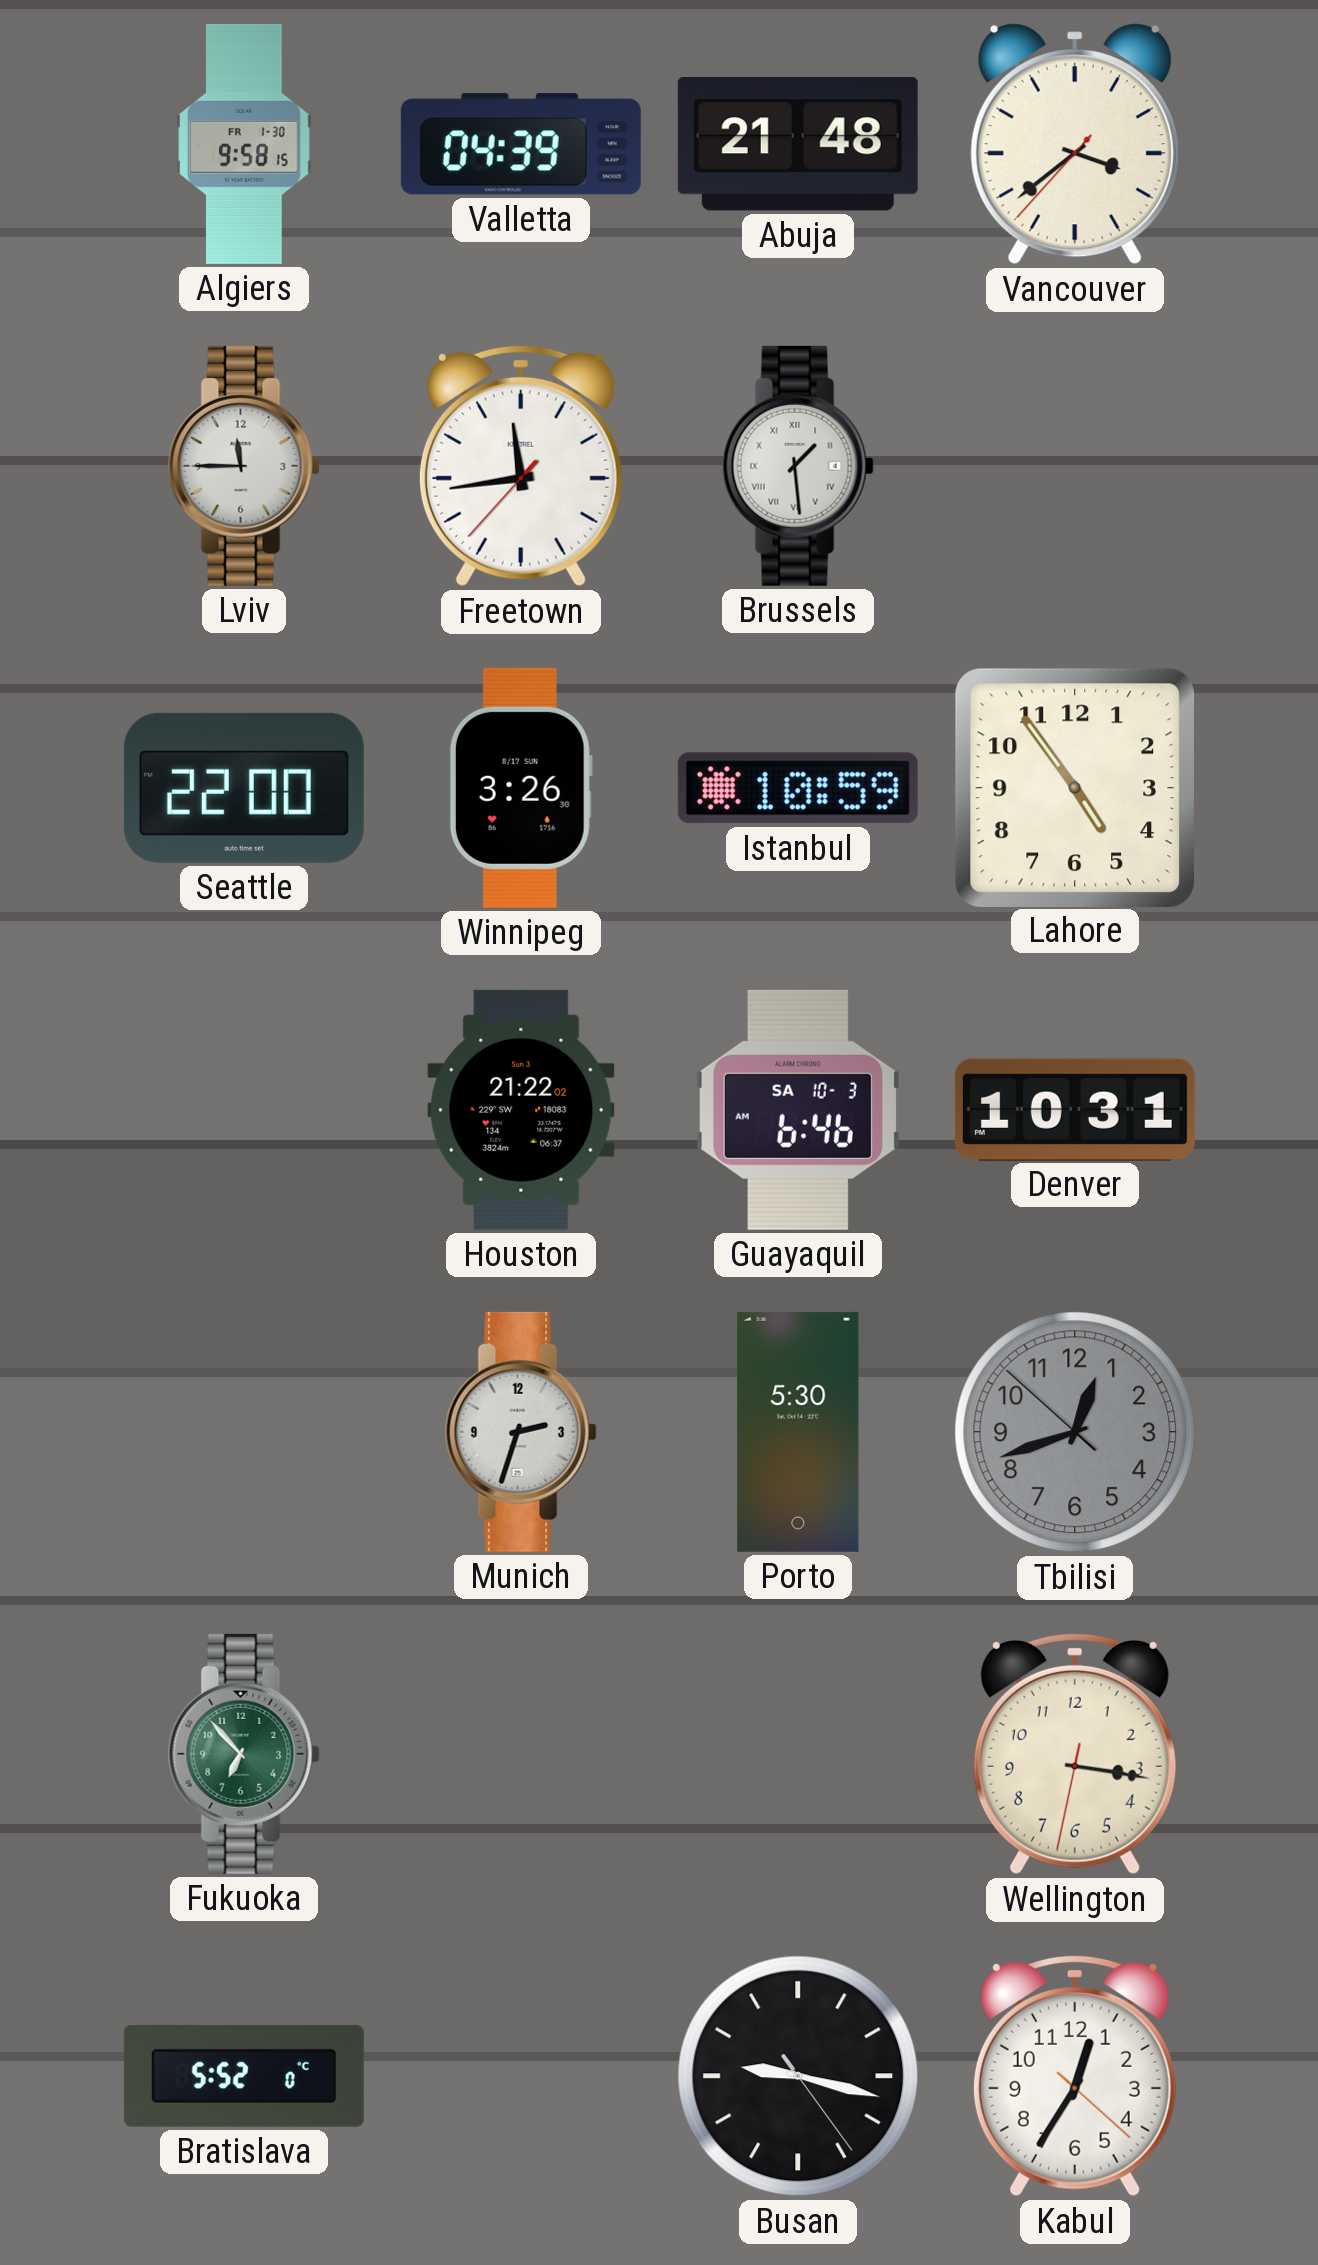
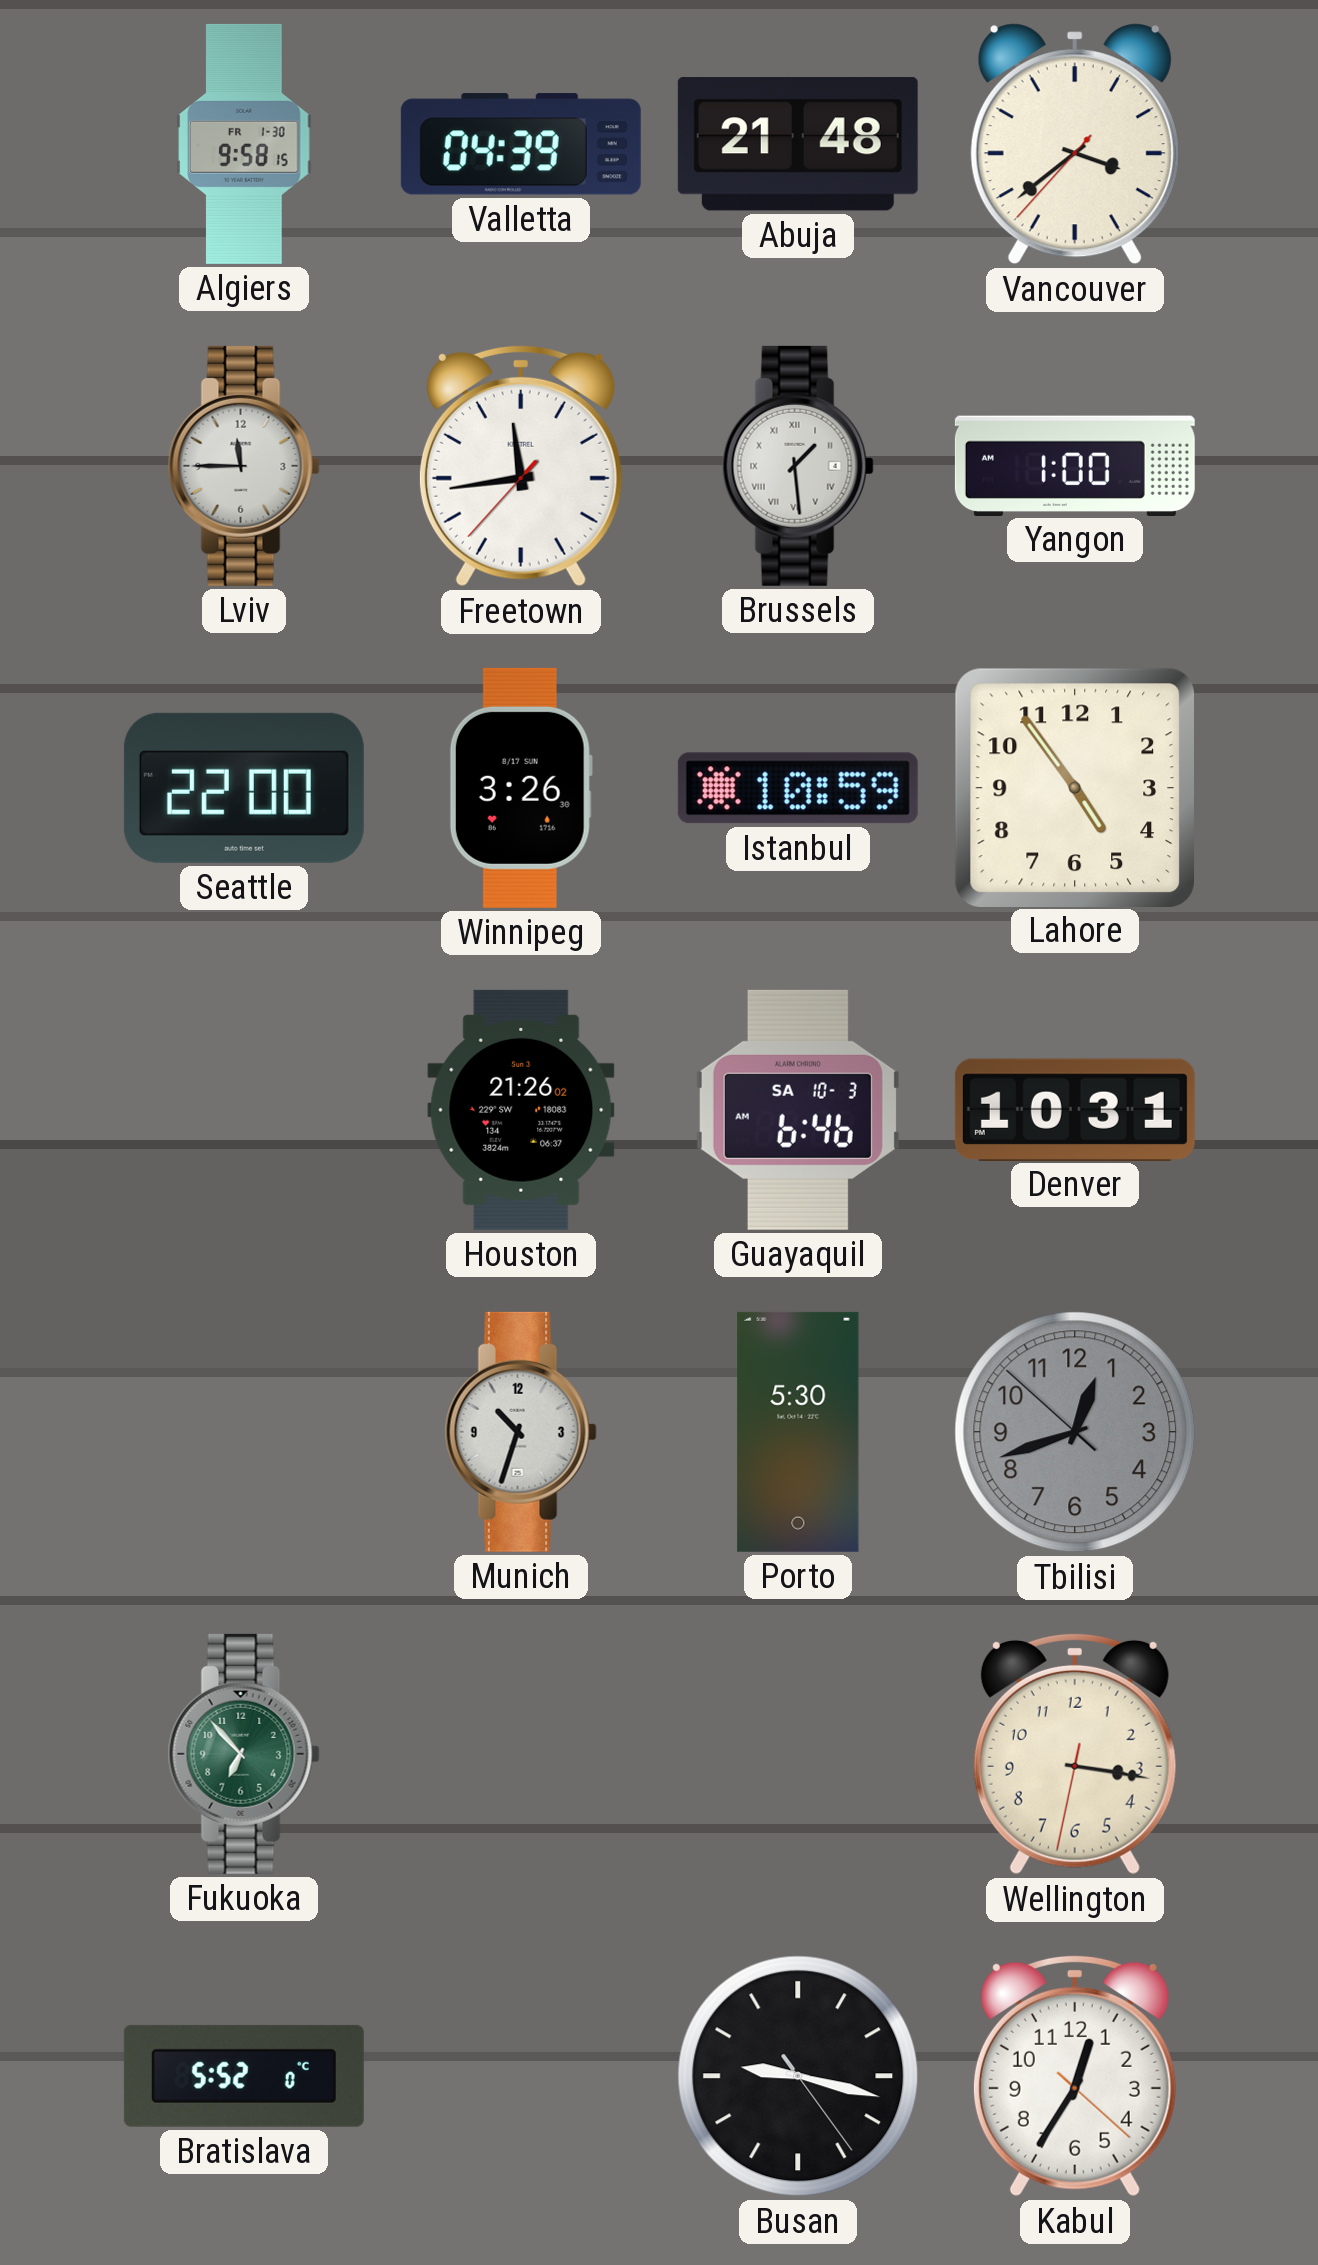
Yangon: none -> 1:00 (1075, 465)
Houston: 21:22 -> 21:26 (521, 1110)
Munich: 2:33 -> 10:33 (521, 1432)
